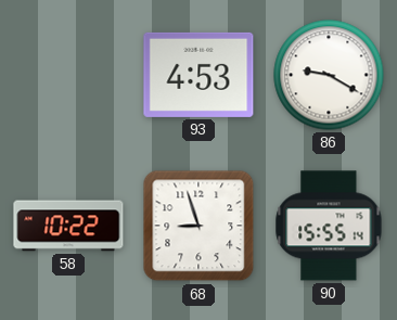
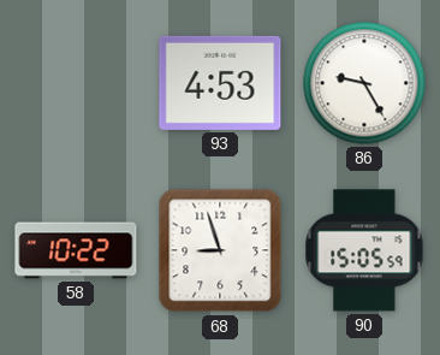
86: 9:20 -> 9:25 (364, 83)
90: 15:55 -> 15:05 (364, 250)
